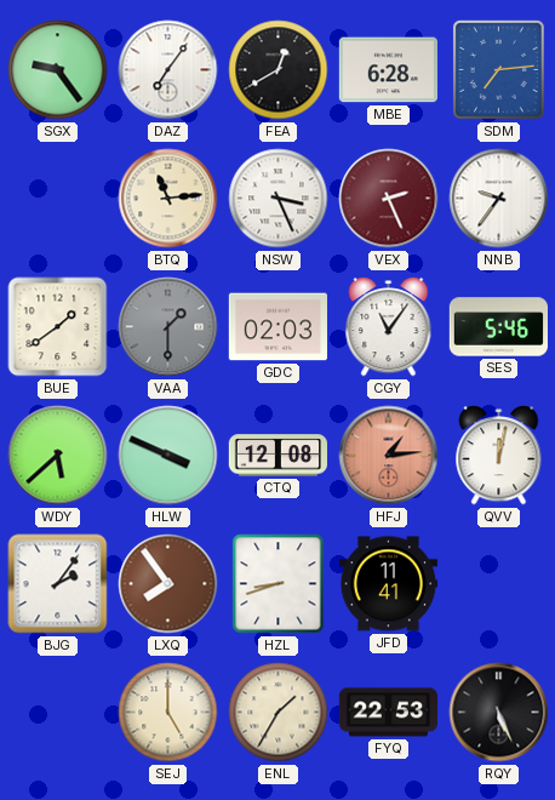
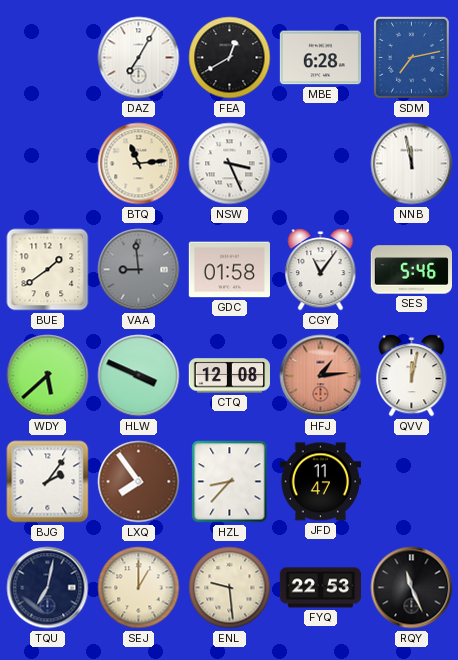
SGX: 9:24 -> none (58, 70)
DAZ: 7:06 -> 7:05 (139, 58)
SDM: 7:14 -> 7:13 (411, 57)
VEX: 2:26 -> none (389, 199)
NNB: 9:36 -> 11:58 (412, 164)
VAA: 1:30 -> 8:59 (139, 270)
GDC: 02:03 -> 01:58 (229, 270)
HZL: 8:42 -> 8:37 (230, 482)
JFD: 11:41 -> 11:47 (320, 482)
TQU: none -> 7:02 (48, 588)
SEJ: 5:00 -> 1:00 (139, 588)
ENL: 1:35 -> 9:29 (230, 588)
RQY: 5:26 -> 11:26 (412, 588)
